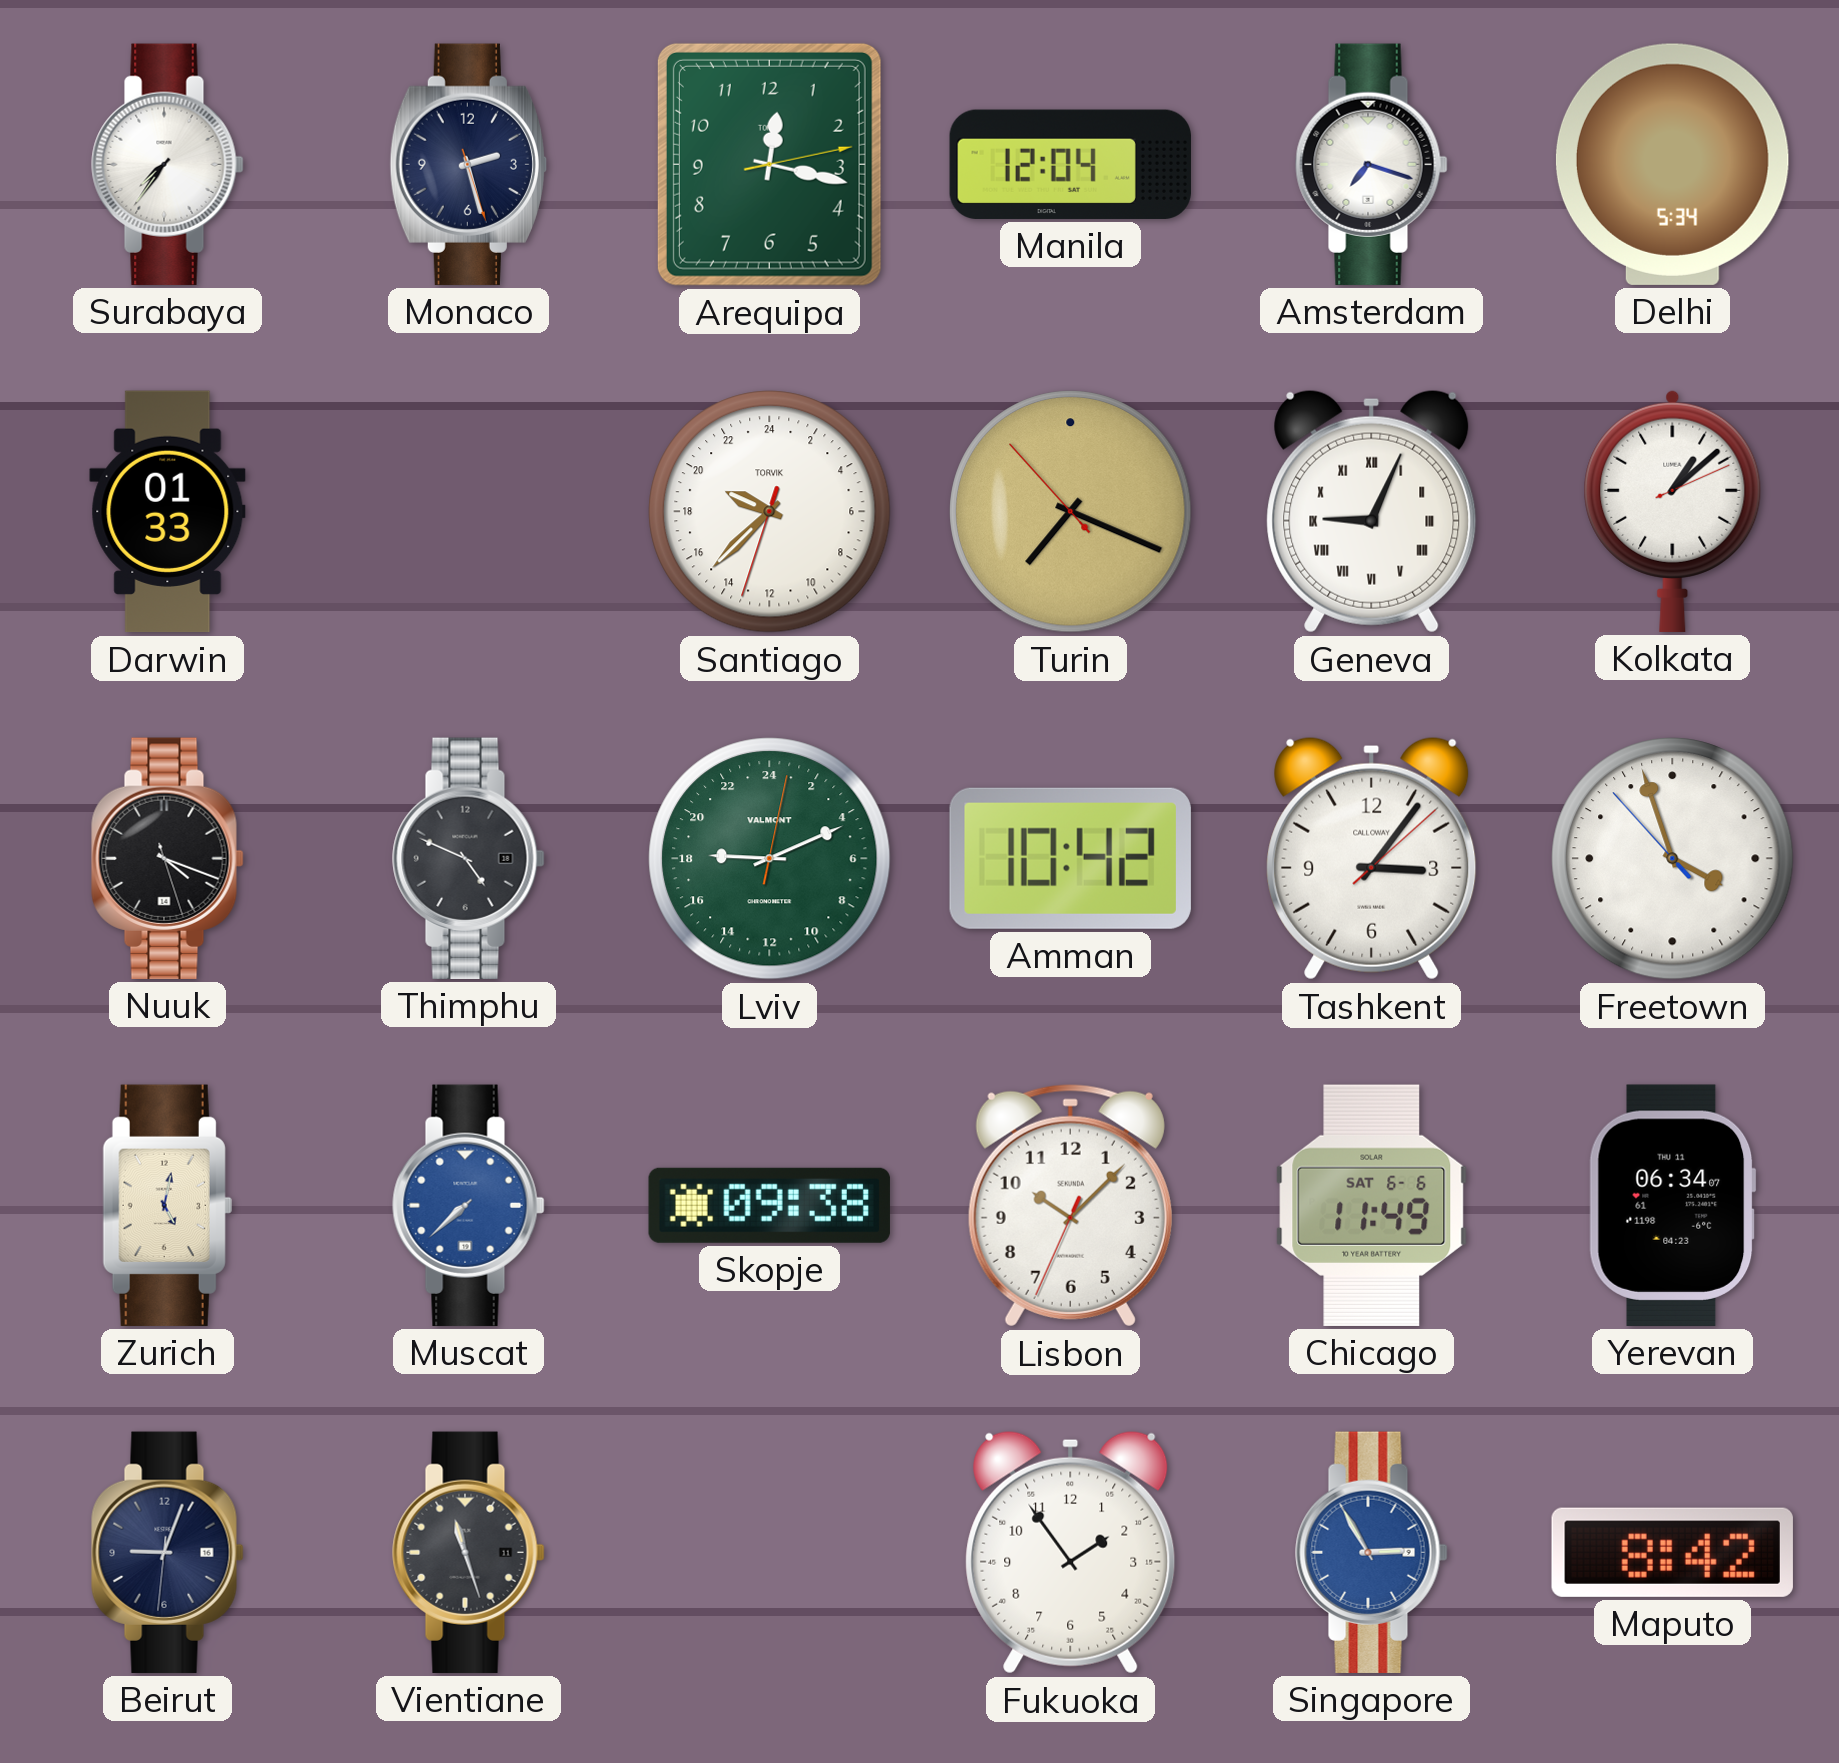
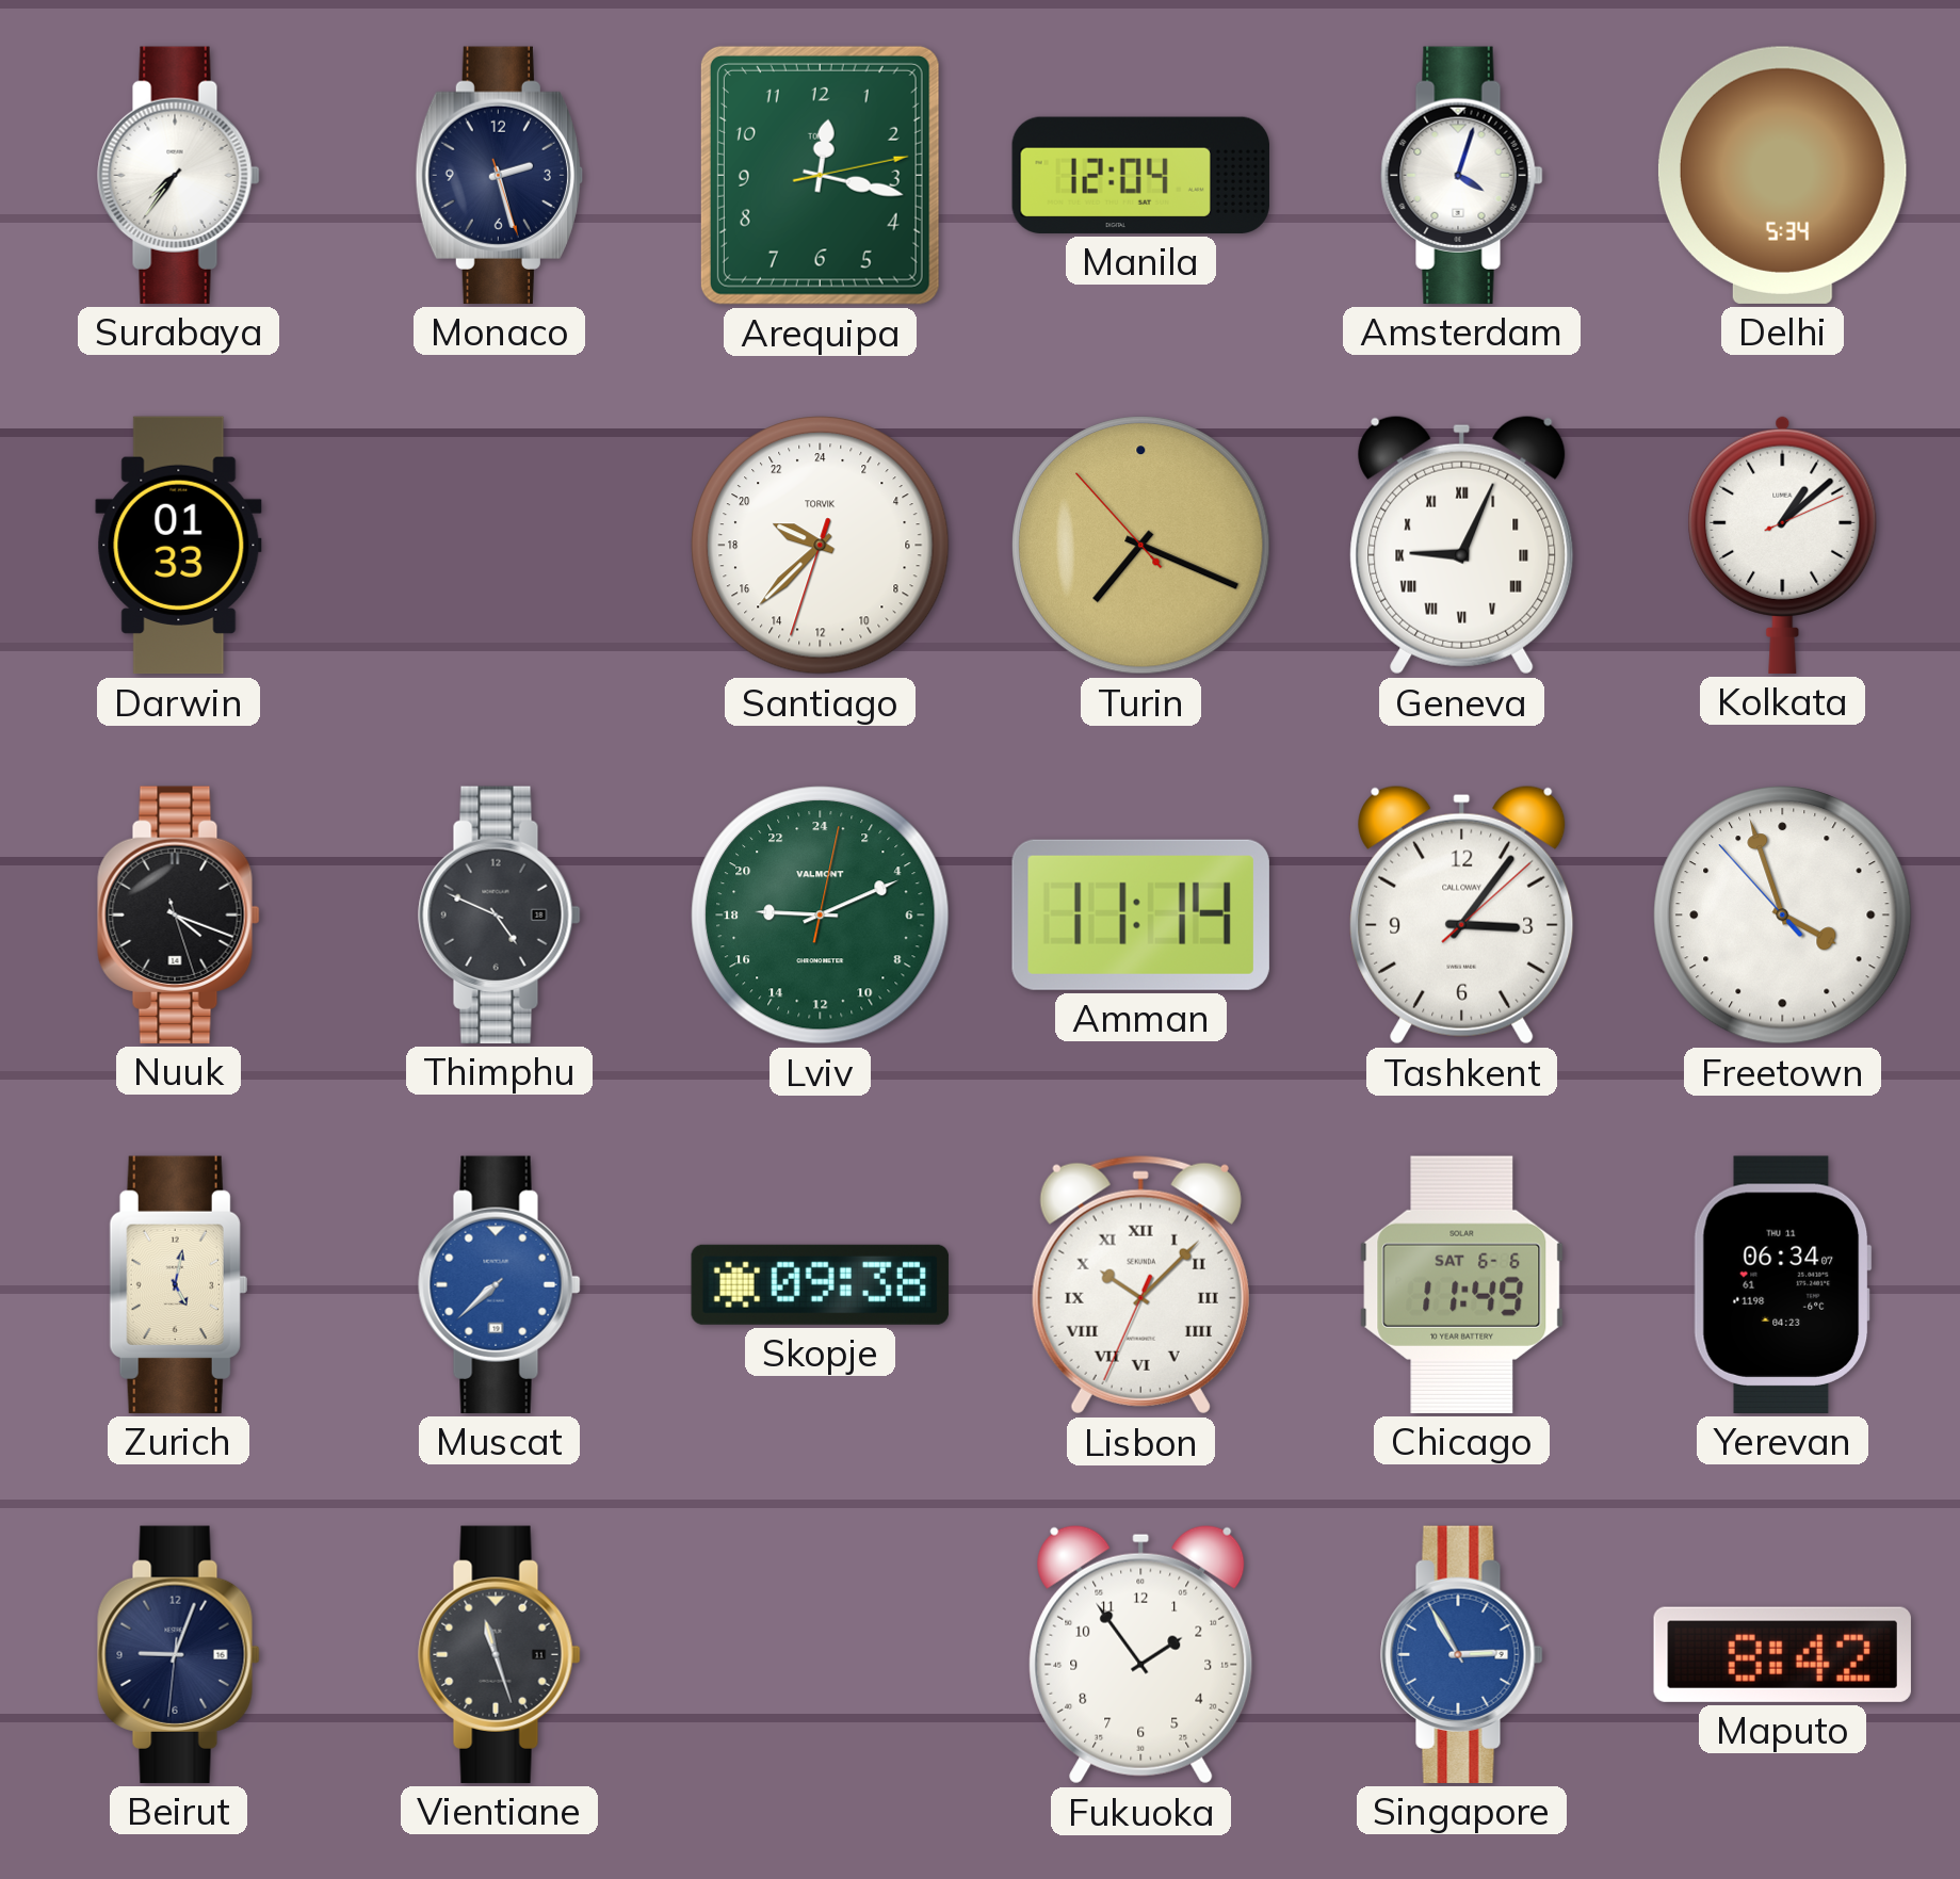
Amsterdam: 7:18 -> 4:03 (1462, 175)
Amman: 10:42 -> 11:14 (1140, 914)
Lisbon numerals: Arabic -> Roman (1140, 1284)
